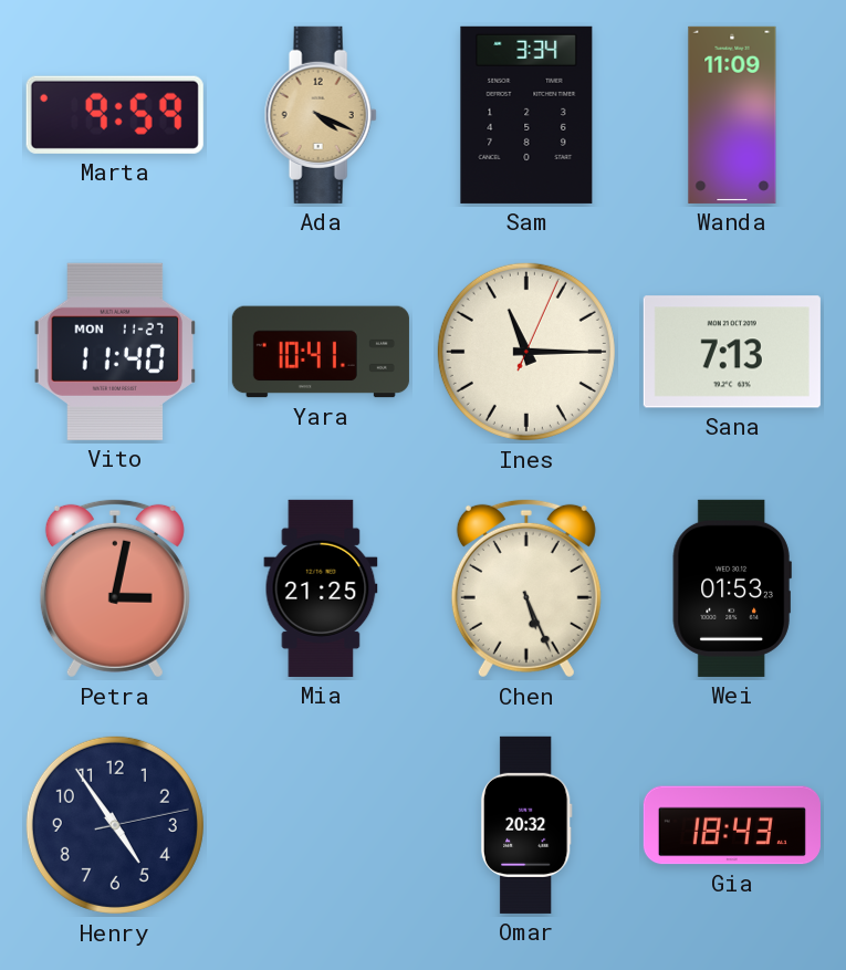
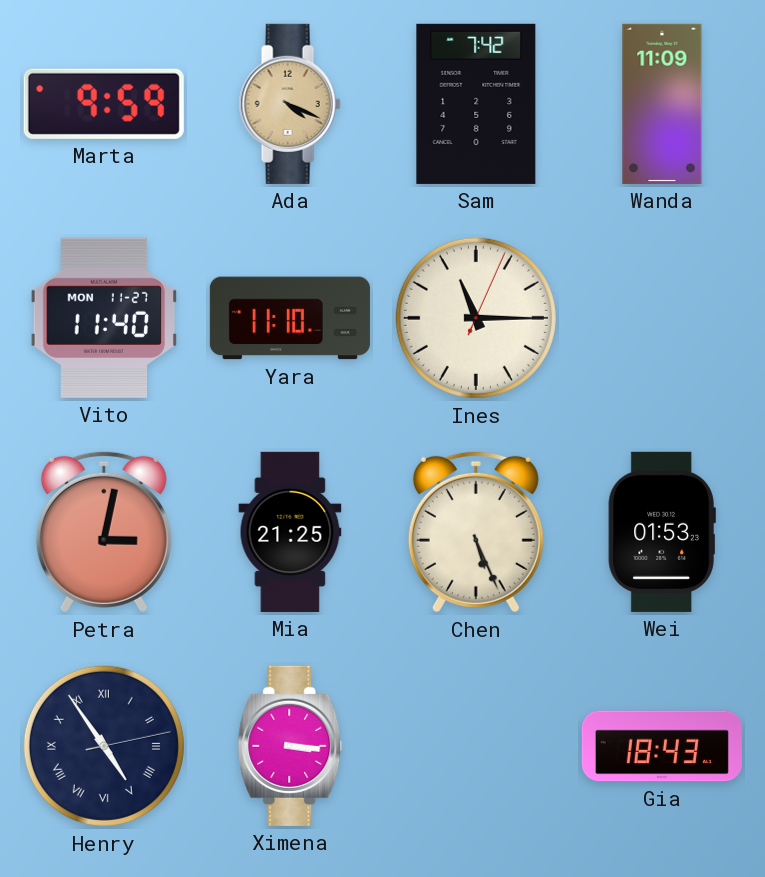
Sam: 3:34 -> 7:42 (476, 104)
Yara: 10:41 -> 11:10 (290, 318)
Sana: 7:13 -> none (732, 352)
Henry numerals: Arabic -> Roman (104, 746)
Ximena: none -> 3:16 (290, 746)
Omar: 20:32 -> none (526, 825)
